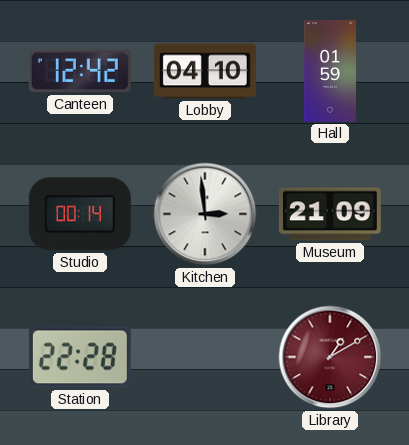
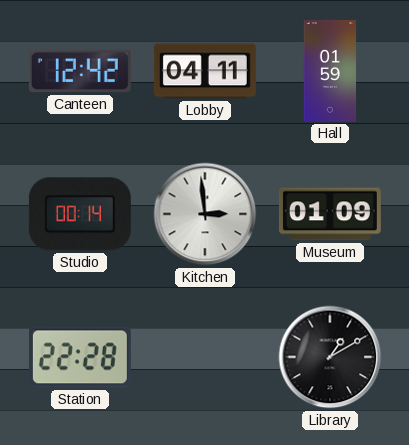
Lobby: 04:10 -> 04:11 (205, 71)
Museum: 21:09 -> 01:09 (330, 214)
Library dial: burgundy -> black (330, 357)
